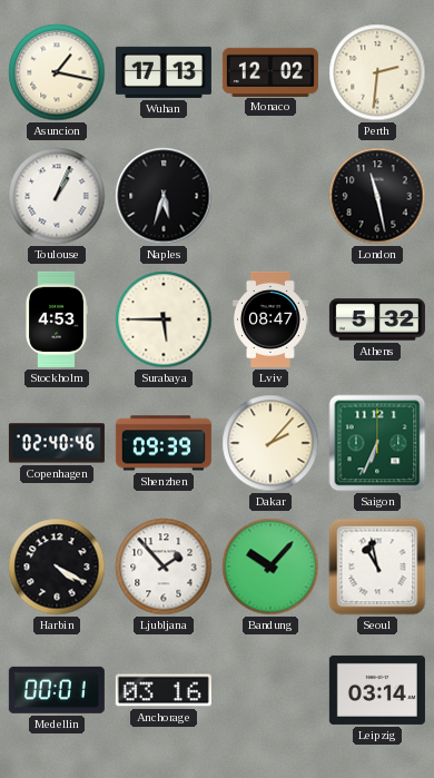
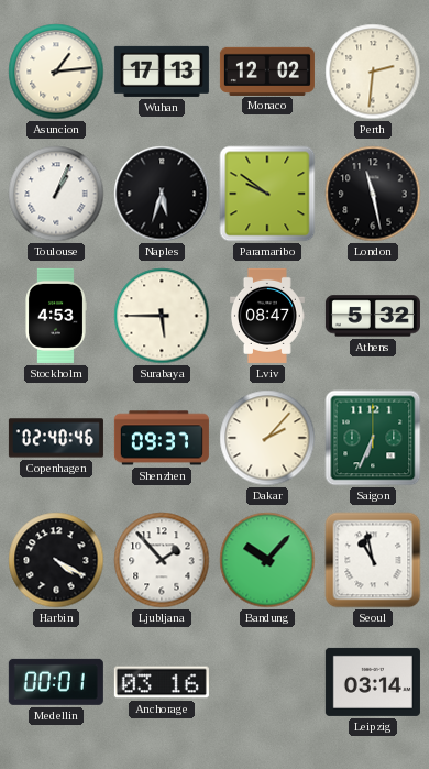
Asuncion: 1:17 -> 1:14 (56, 72)
Paramaribo: none -> 9:51 (267, 194)
Shenzhen: 09:39 -> 09:37 (162, 438)
